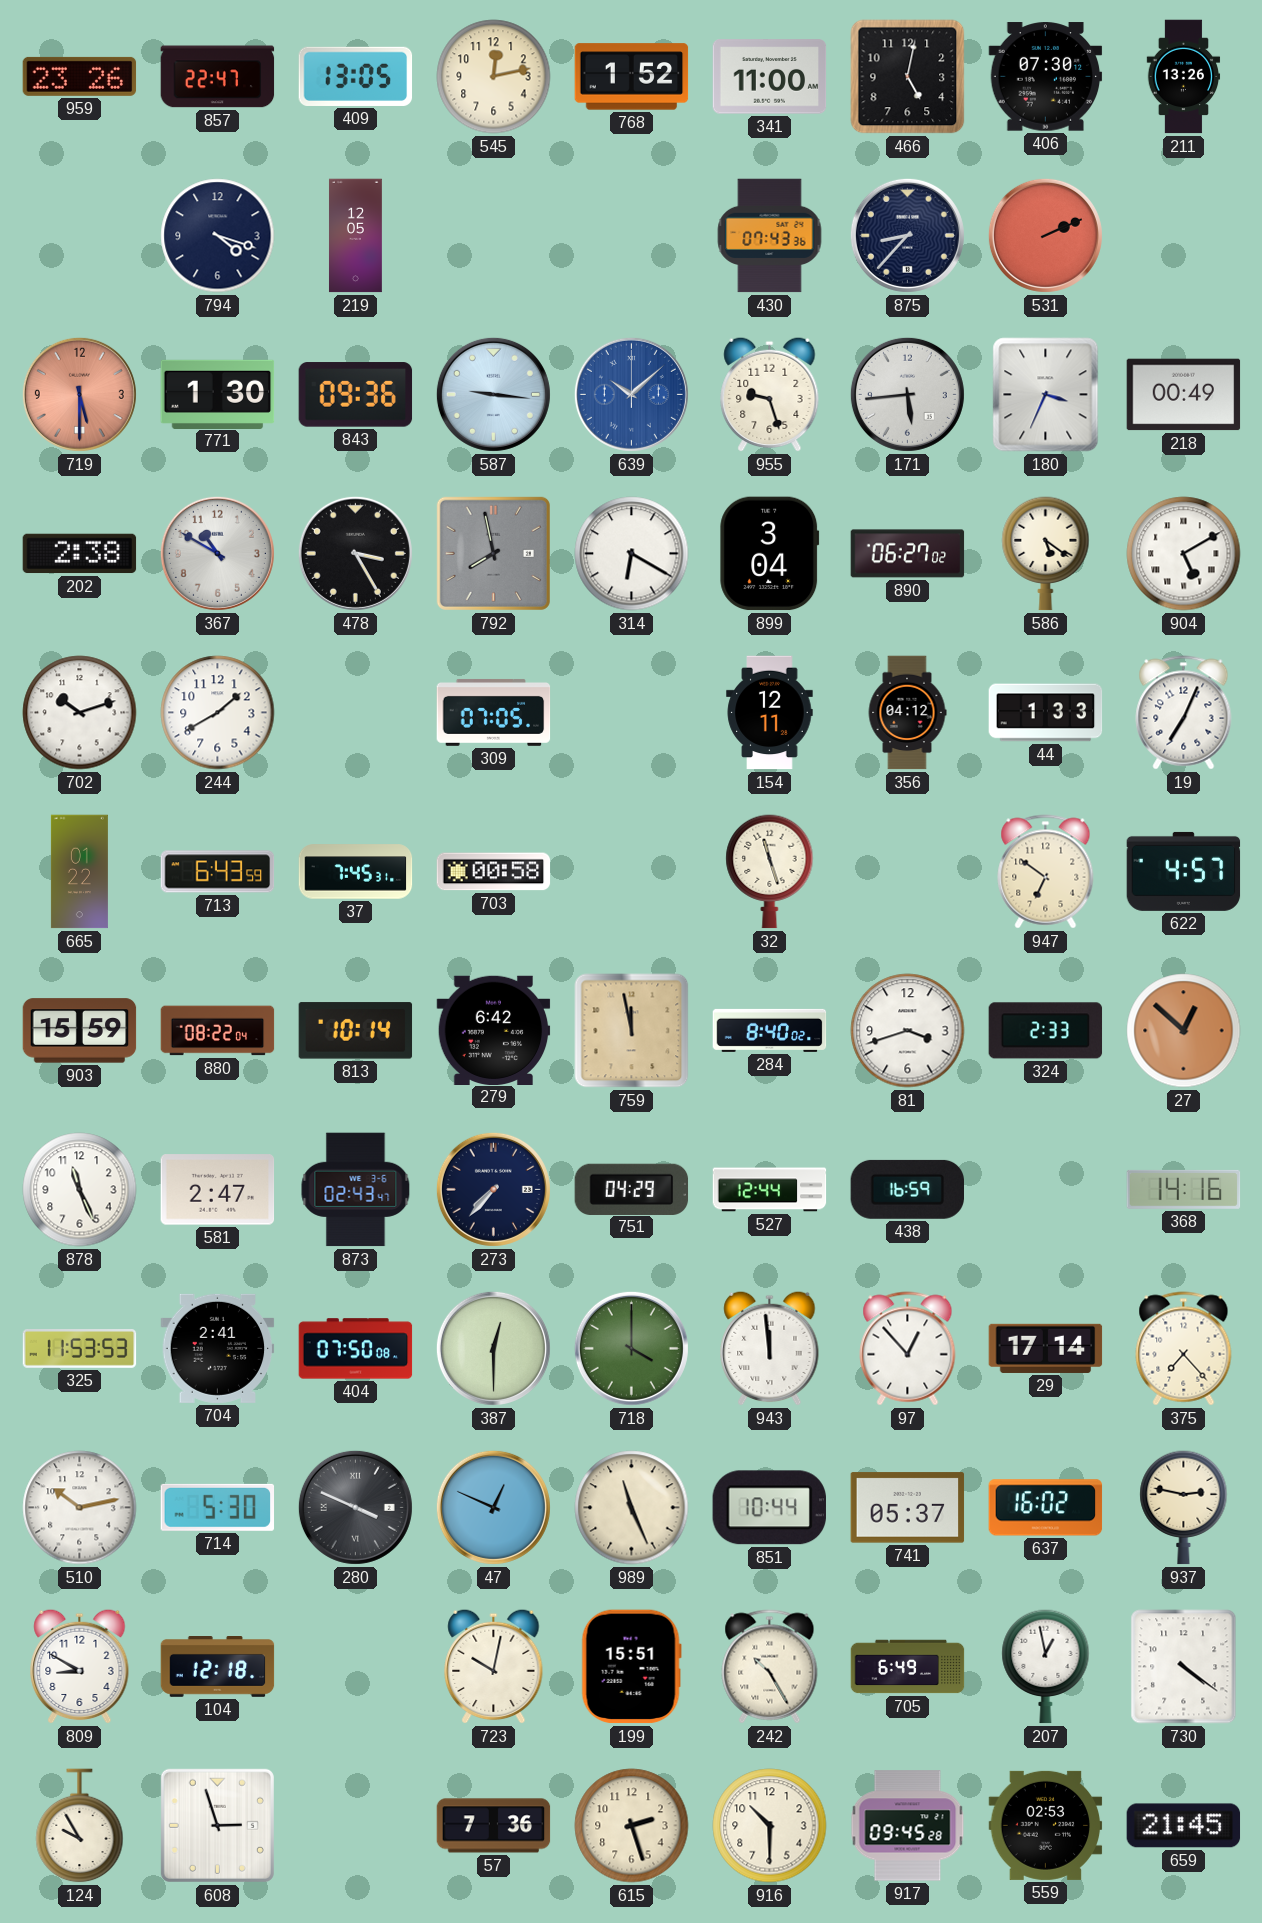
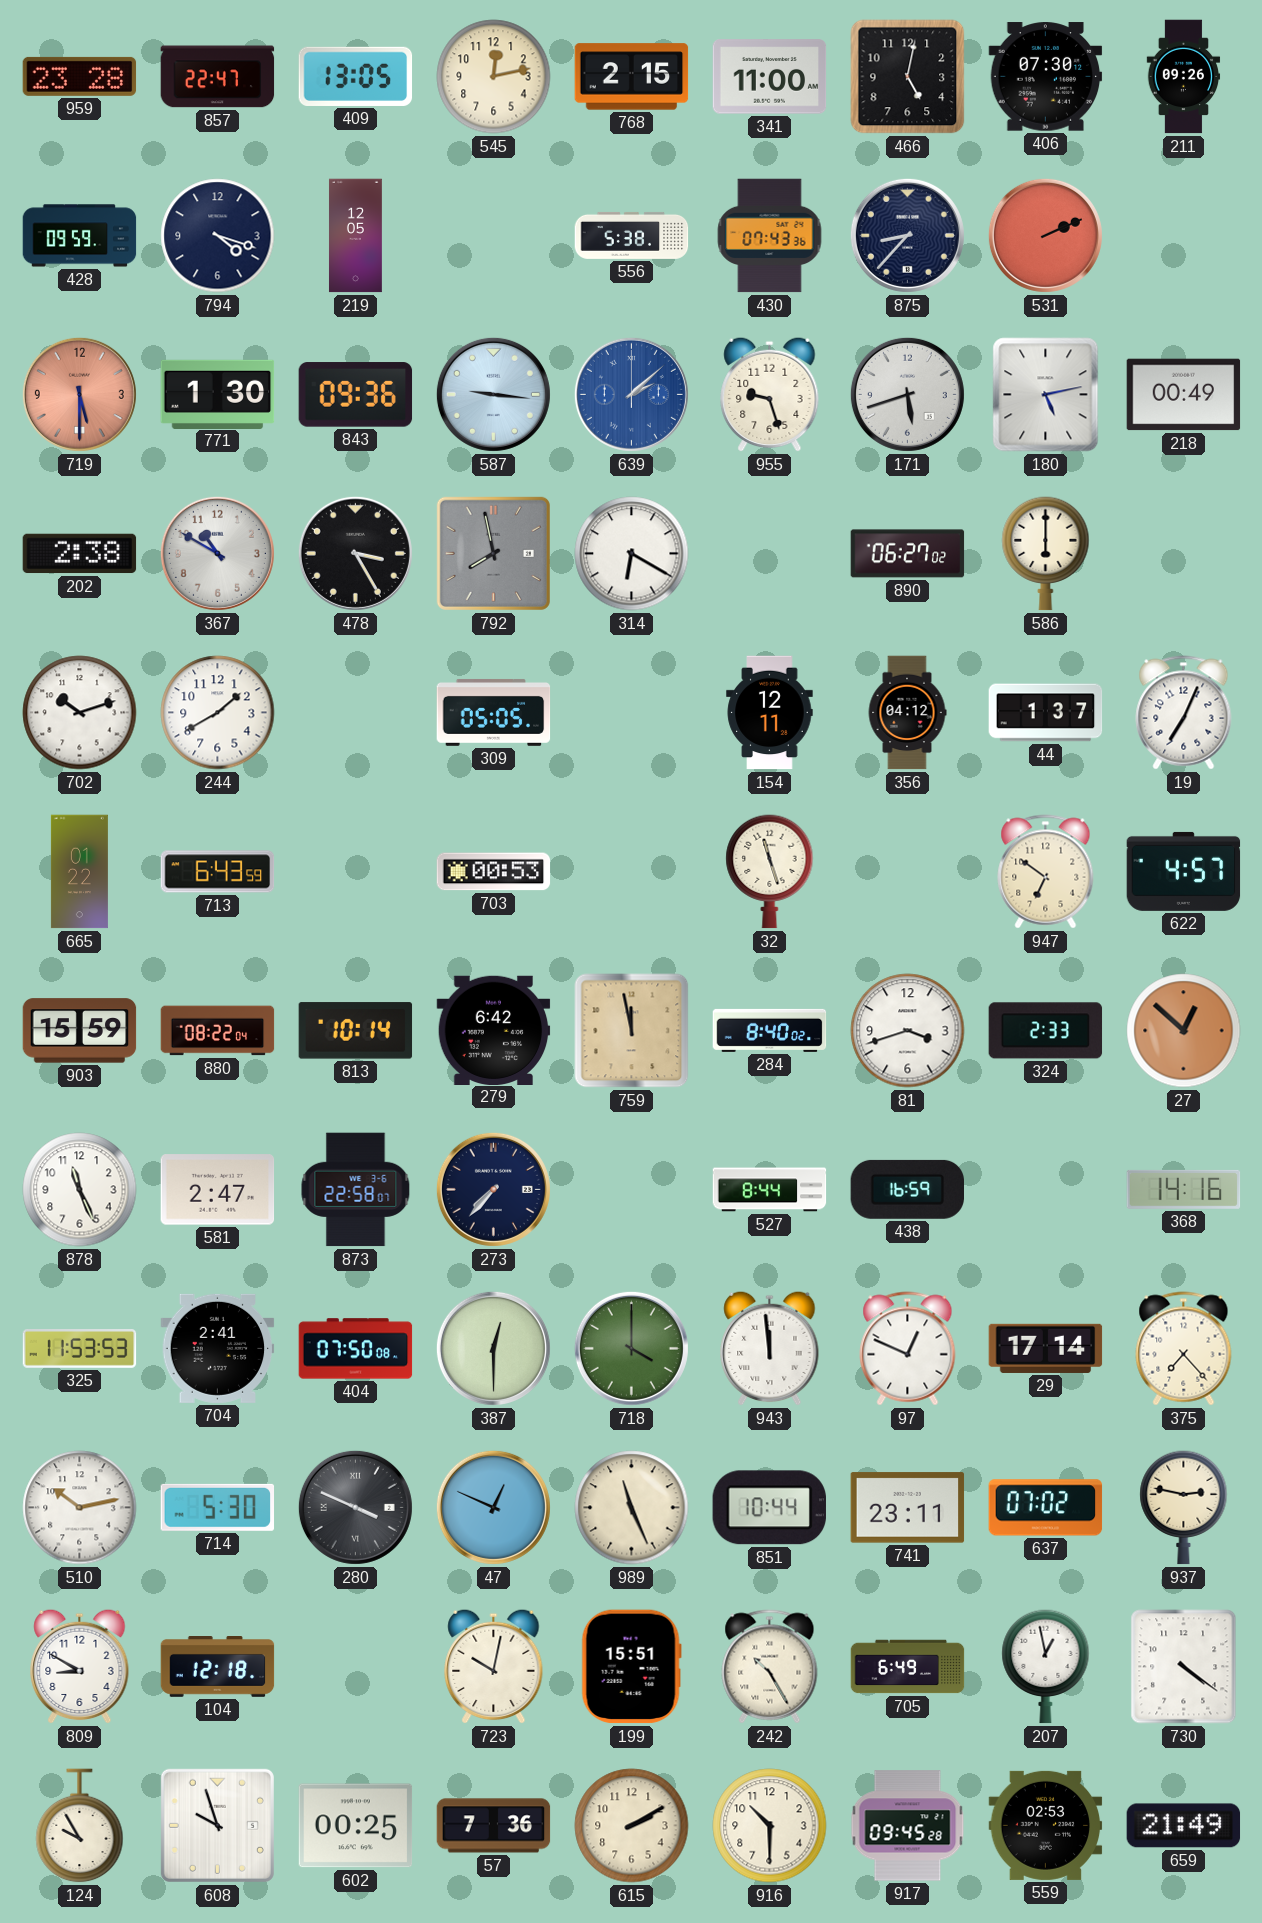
959: 23:26 -> 23:28 (80, 76)
768: 1:52 -> 2:15 (632, 77)
211: 13:26 -> 09:26 (1184, 77)
428: none -> 09:59 (80, 236)
556: none -> 5:38 (632, 235)
639: 10:08 -> 2:08 (631, 394)
171: 5:44 -> 5:42 (907, 394)
180: 3:34 -> 5:13 (1046, 395)
899: 3:04 -> none (770, 554)
586: 5:21 -> 6:00 (1046, 554)
904: 5:10 -> none (1184, 554)
309: 07:05 -> 05:05 (494, 712)
44: 1:33 -> 1:37 (1046, 713)
37: 7:45 -> none (356, 872)
703: 00:58 -> 00:53 (494, 872)
873: 02:43 -> 22:58 (356, 1190)
751: 04:29 -> none (632, 1189)
527: 12:44 -> 8:44 (770, 1190)
97: 12:53 -> 12:49 (908, 1349)
741: 05:37 -> 23:11 (908, 1508)
637: 16:02 -> 07:02 (1046, 1508)
608: 2:57 -> 9:57 (217, 1825)
602: none -> 00:25 (356, 1826)
615: 2:27 -> 2:10 (632, 1826)
659: 21:45 -> 21:49 (1184, 1826)
